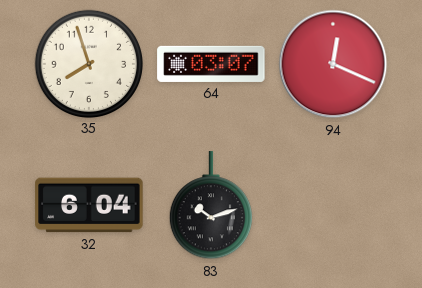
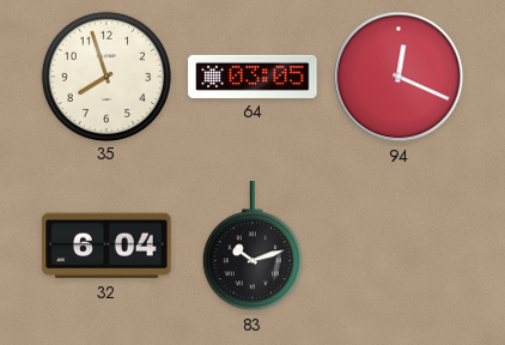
64: 03:07 -> 03:05 (252, 77)
